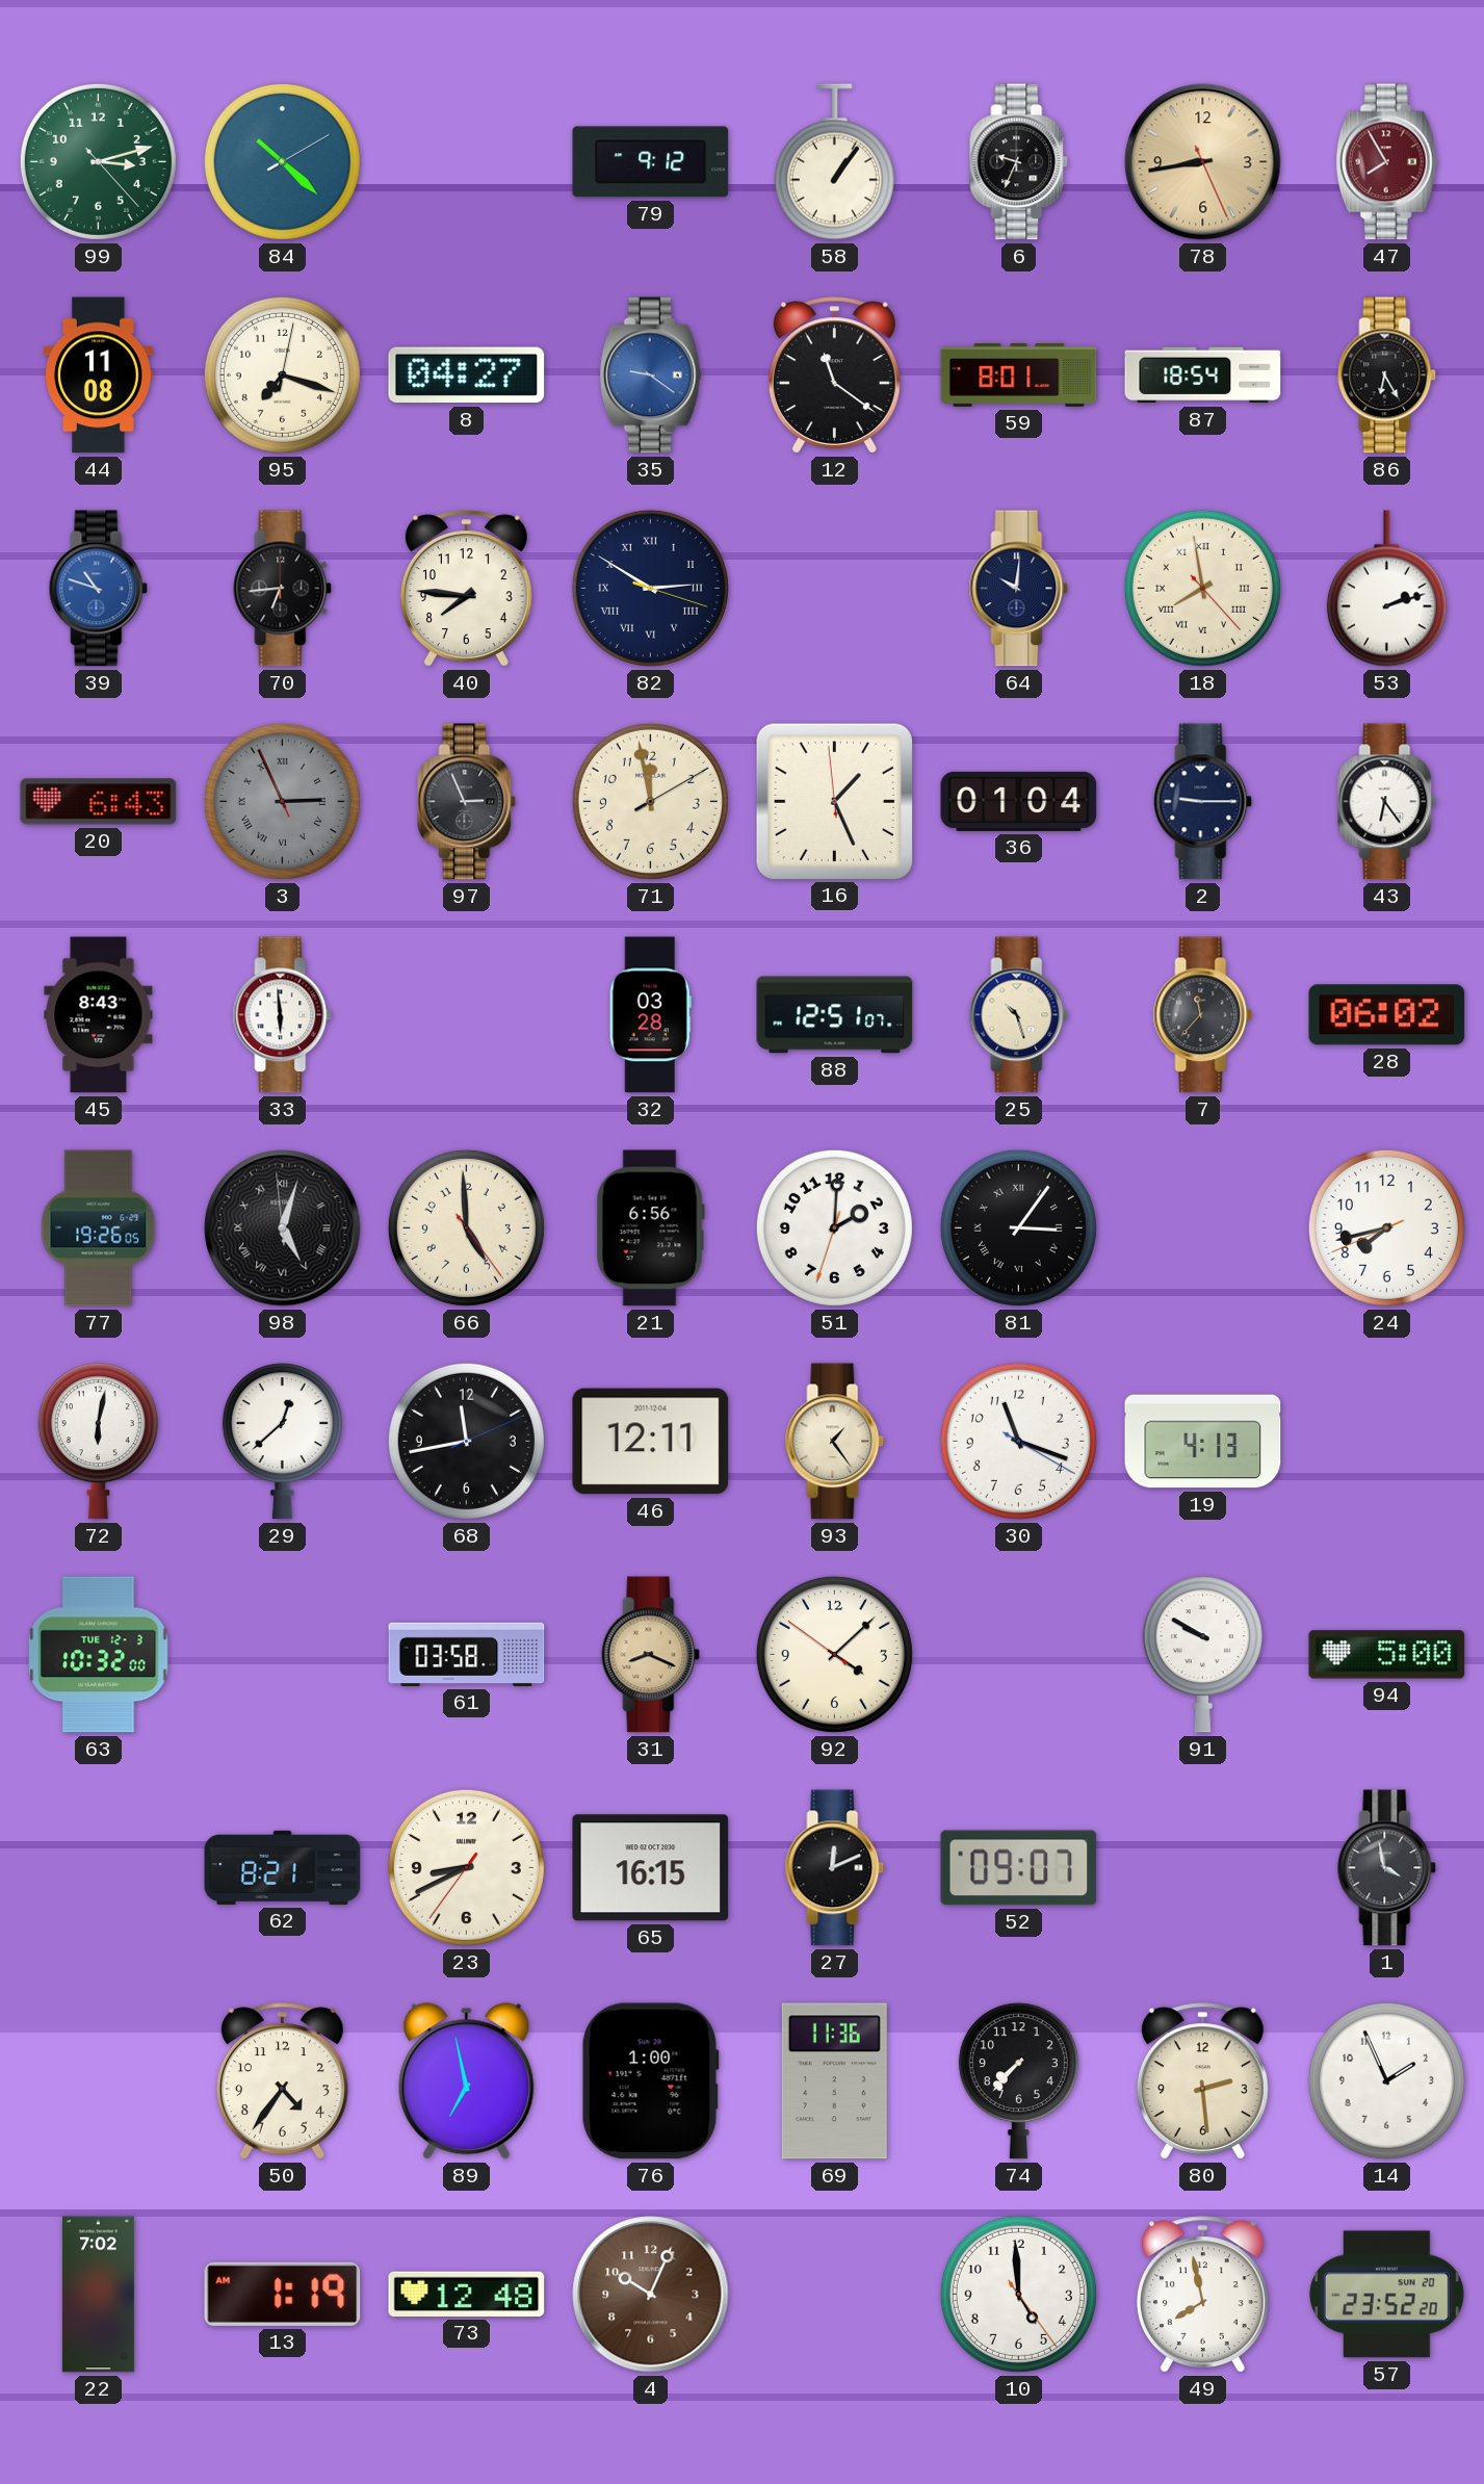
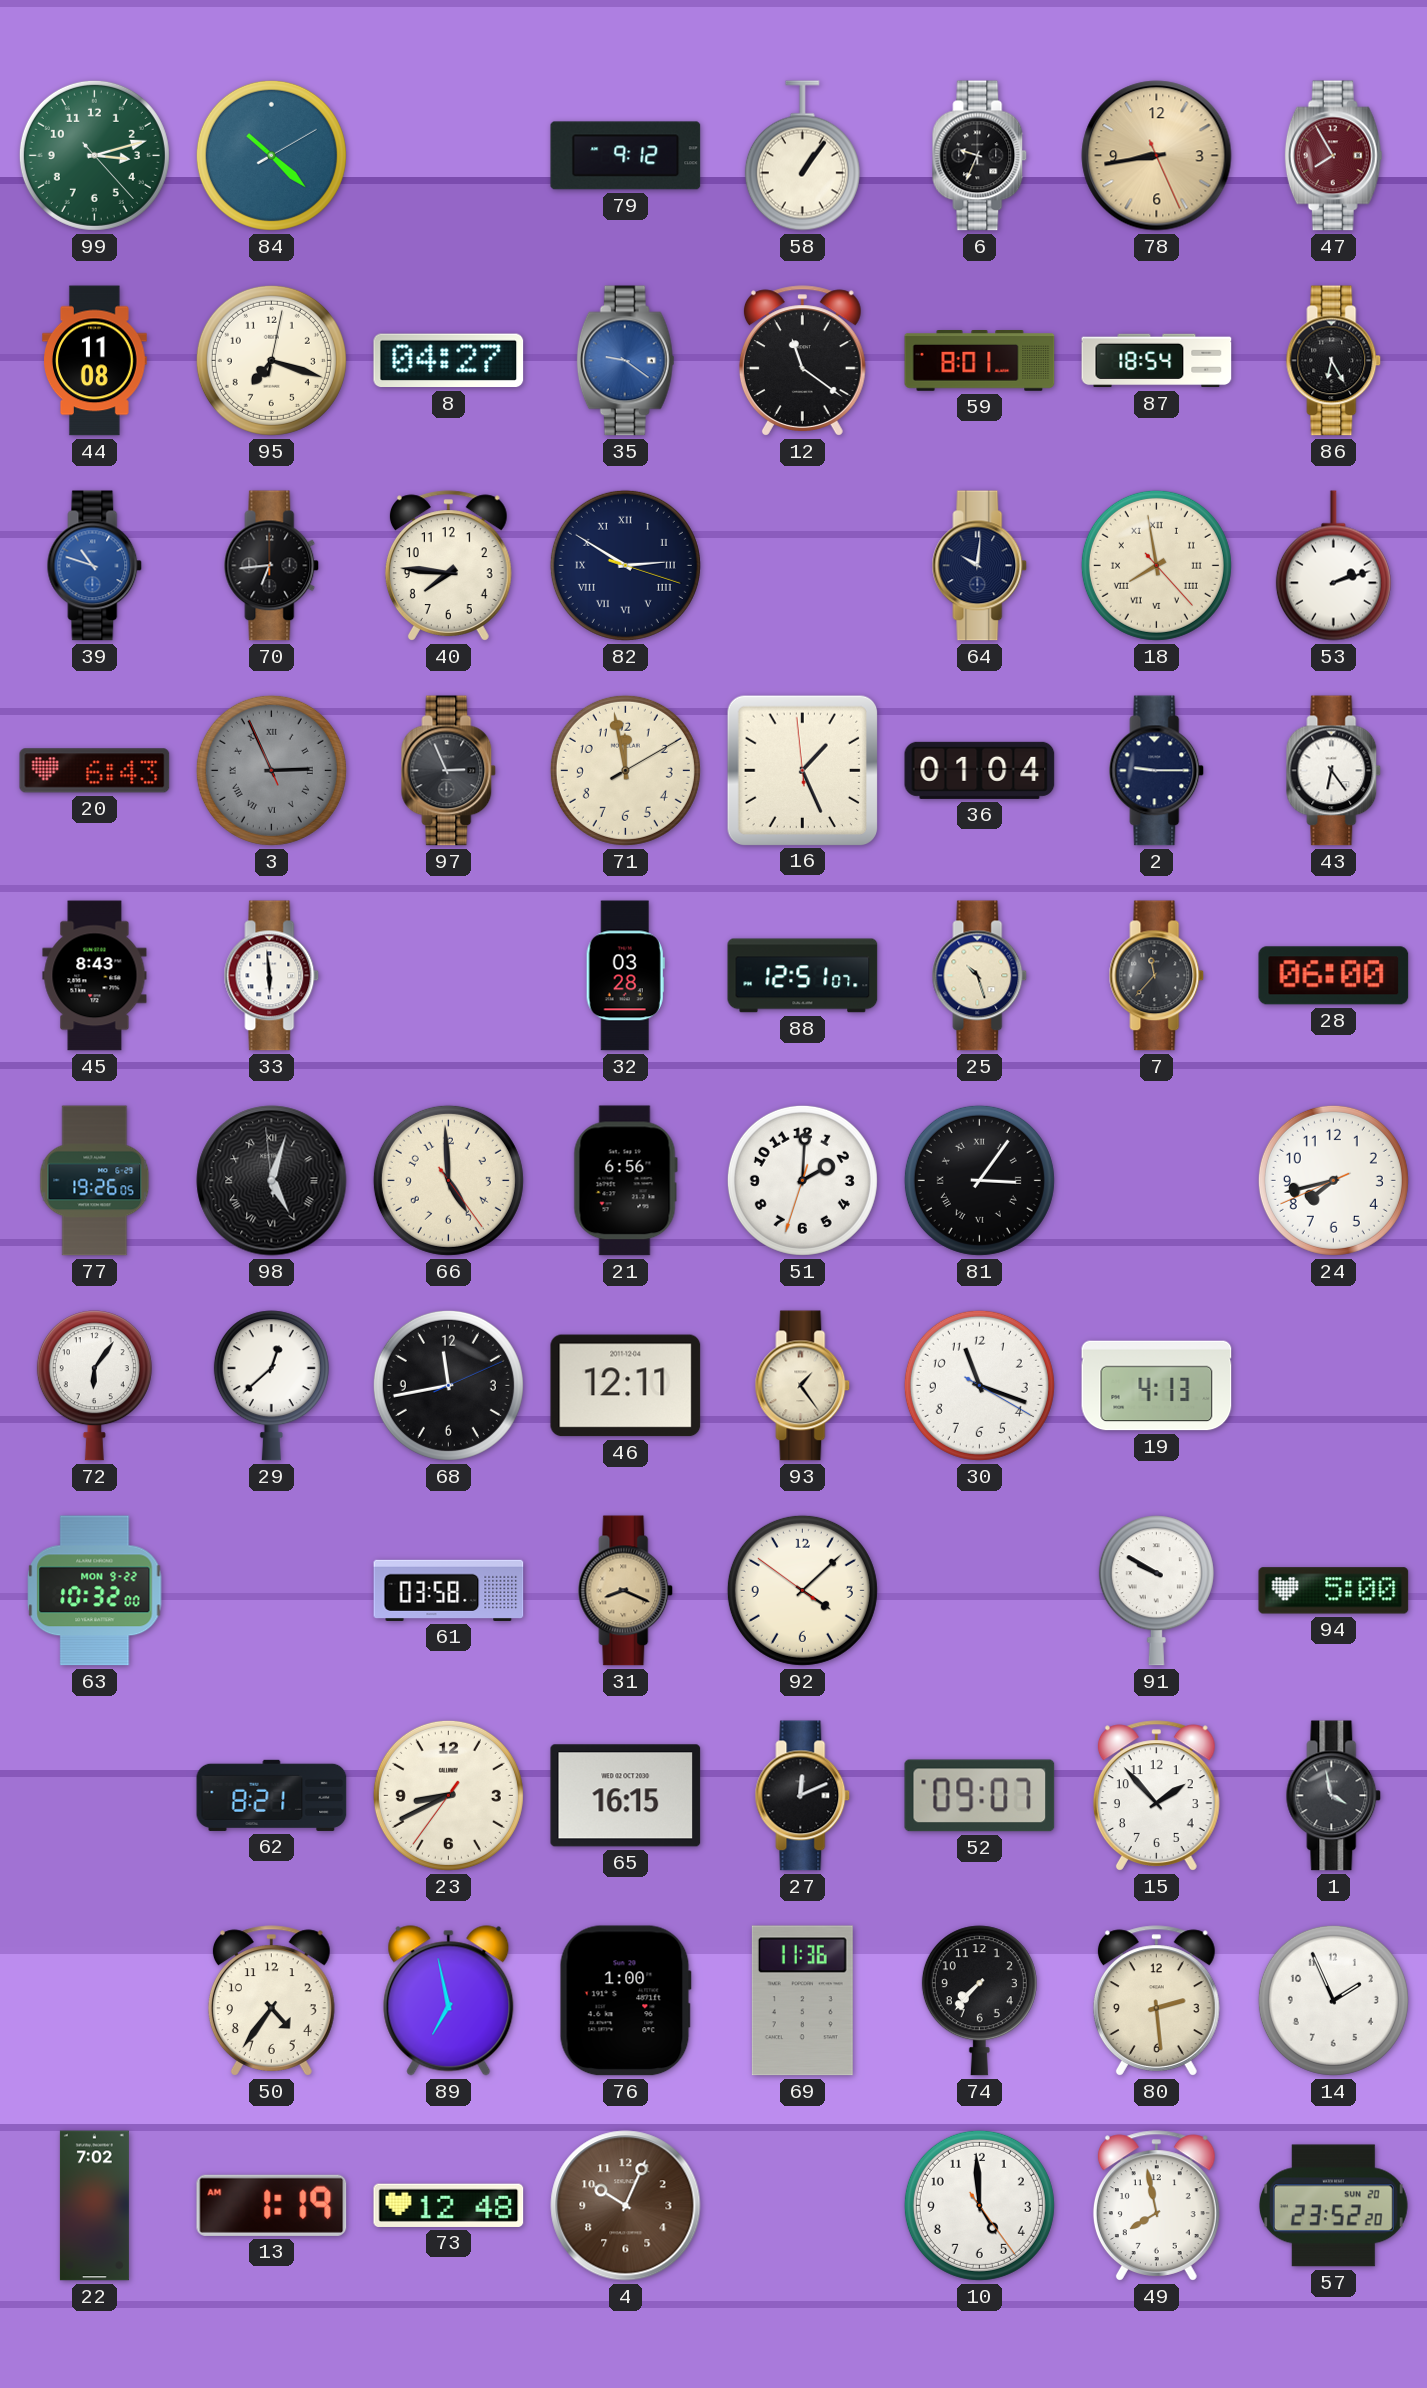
28: 06:02 -> 06:00 (1334, 976)
72: 6:02 -> 6:06 (94, 1386)
63 date: TUE 12-3 -> MON 9-22 (95, 1591)
15: none -> 1:53 (1156, 1796)
